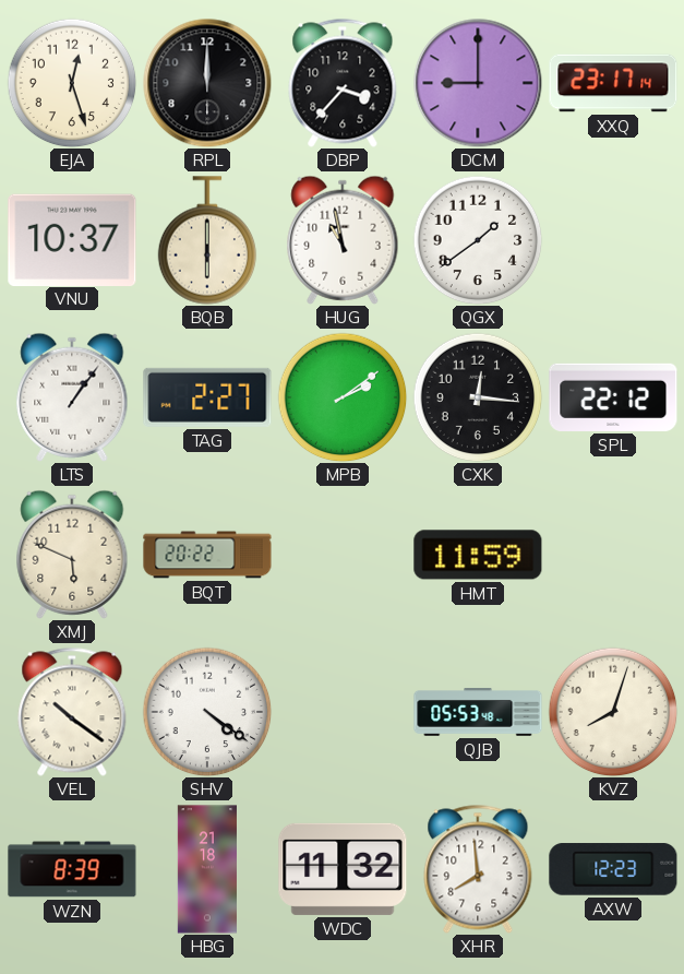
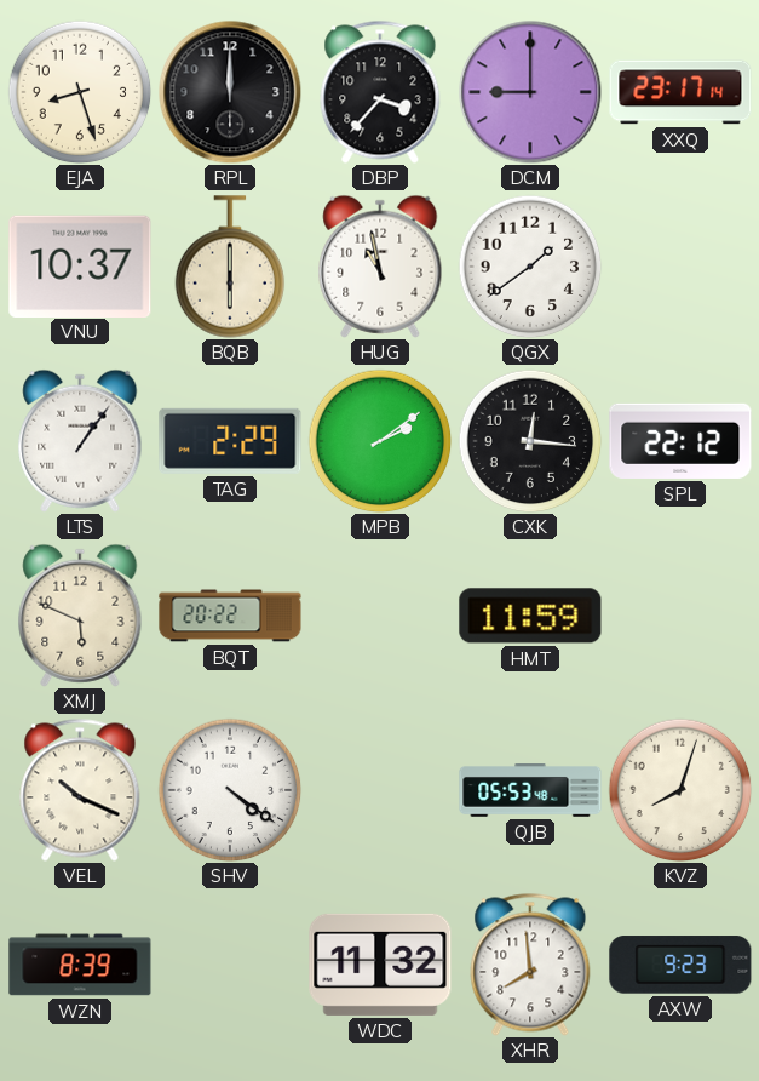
EJA: 12:27 -> 8:27 (80, 92)
TAG: 2:27 -> 2:29 (230, 441)
VEL: 10:21 -> 10:19 (80, 790)
HBG: 21:18 -> none (207, 869)
AXW: 12:23 -> 9:23 (680, 965)
